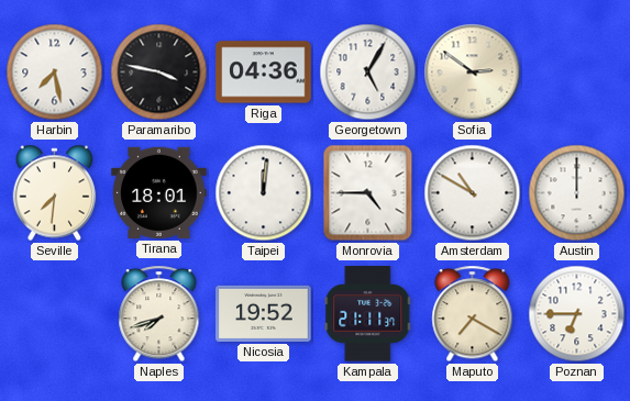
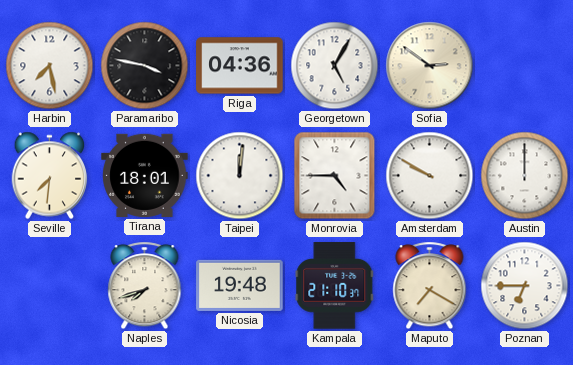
Amsterdam: 10:50 -> 9:50 (430, 176)
Nicosia: 19:52 -> 19:48 (240, 285)
Kampala: 21:11 -> 21:10 (335, 286)
